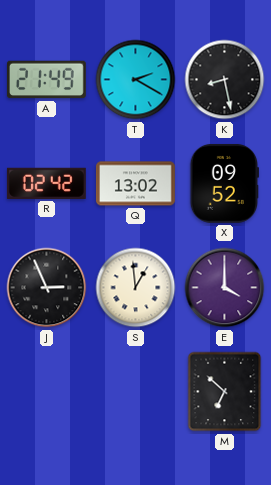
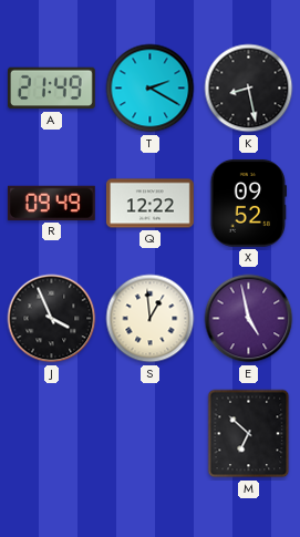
R: 02:42 -> 09:49 (51, 203)
Q: 13:02 -> 12:22 (149, 204)
J: 2:56 -> 3:56 (52, 319)
E: 4:00 -> 4:58 (249, 319)
